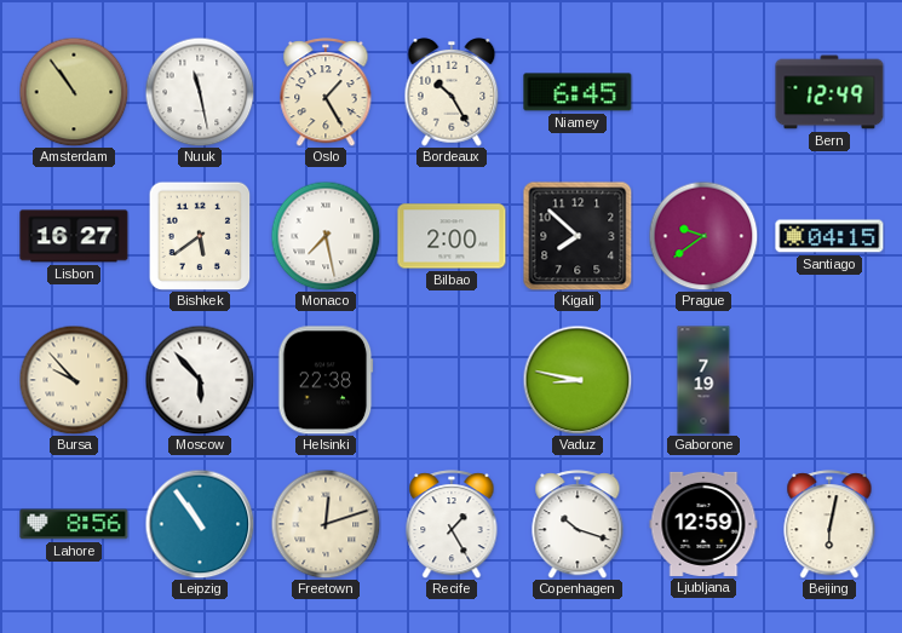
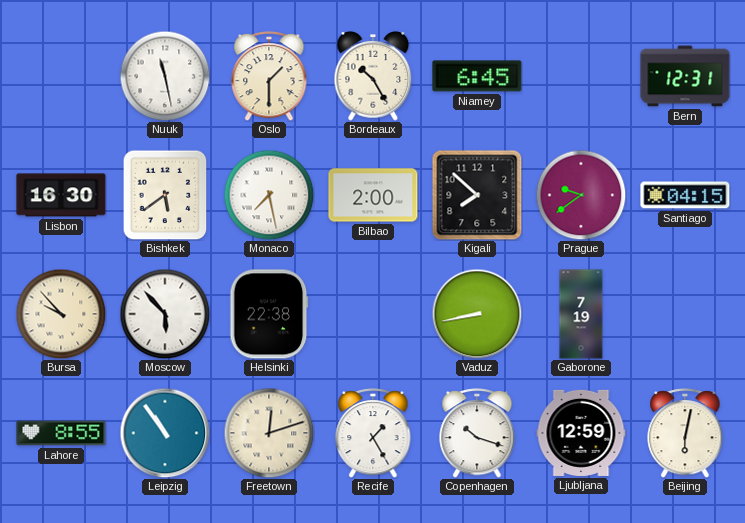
Amsterdam: 10:54 -> none (74, 92)
Oslo: 1:25 -> 1:30 (269, 76)
Bern: 12:49 -> 12:31 (685, 76)
Lisbon: 16:27 -> 16:30 (61, 195)
Vaduz: 8:47 -> 8:43 (477, 314)
Lahore: 8:56 -> 8:55 (61, 433)
